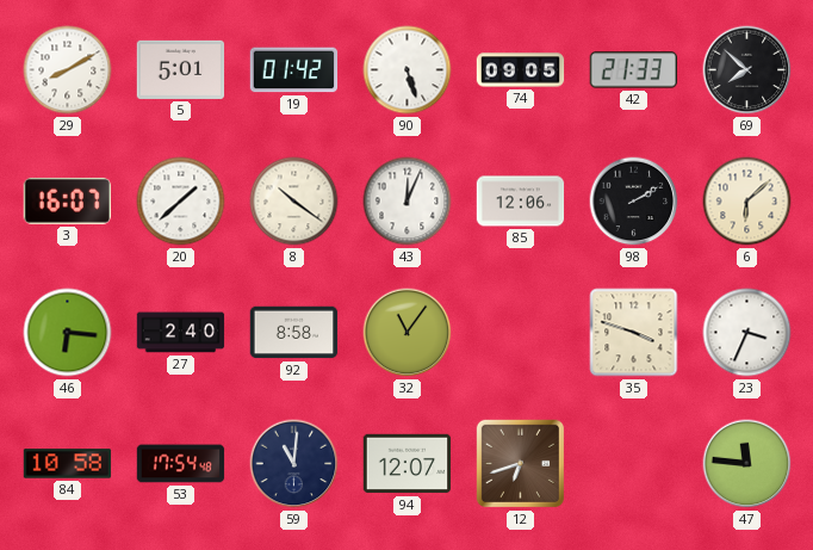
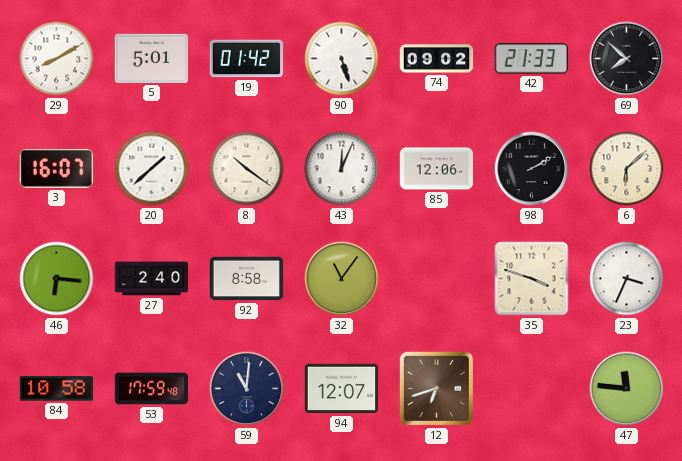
74: 09:05 -> 09:02 (437, 59)
53: 17:54 -> 17:59 (152, 389)
